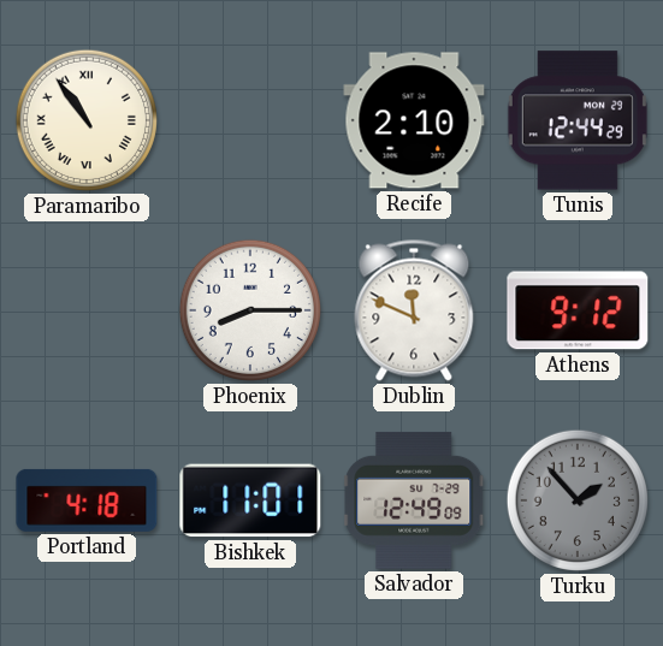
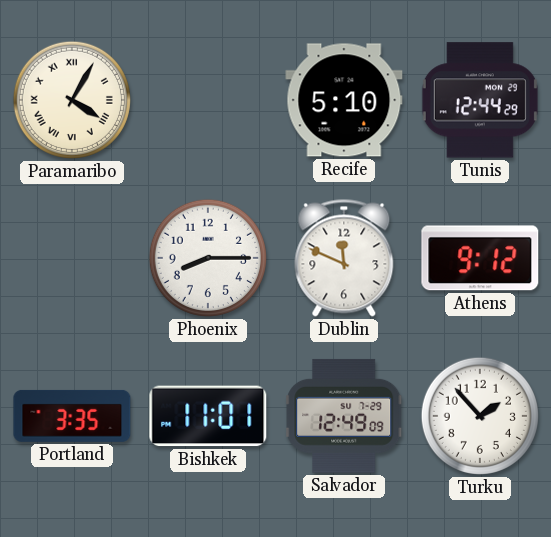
Paramaribo: 10:54 -> 4:05 (72, 100)
Recife: 2:10 -> 5:10 (344, 100)
Portland: 4:18 -> 3:35 (72, 416)
Turku dial: grey -> white (480, 416)
